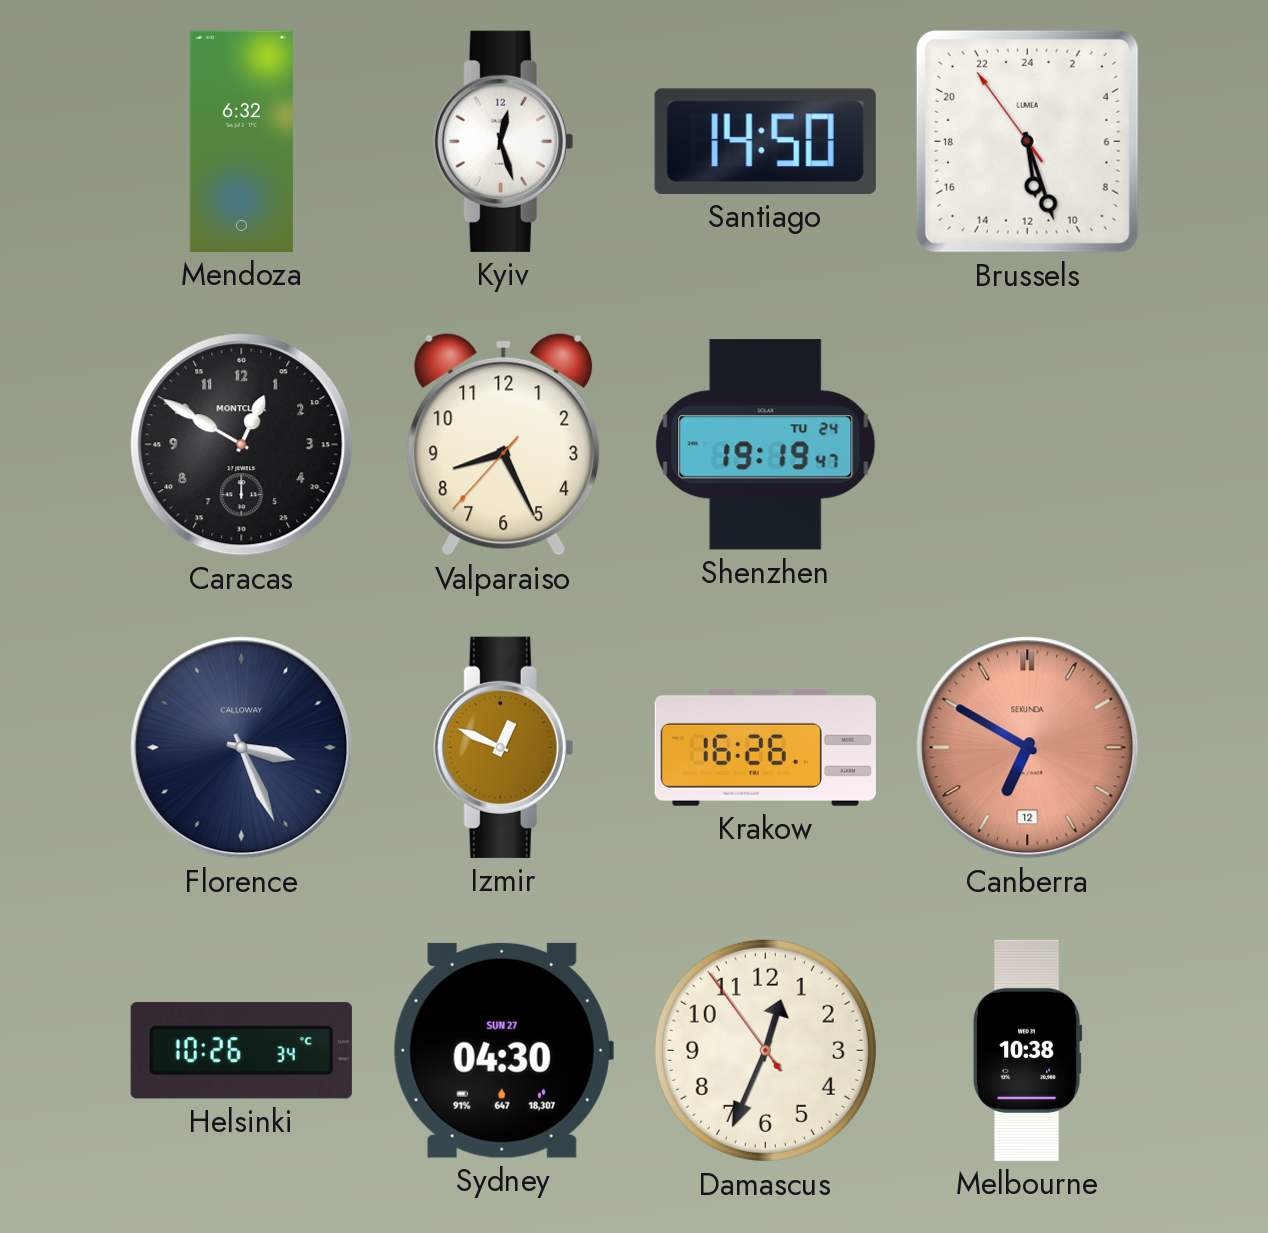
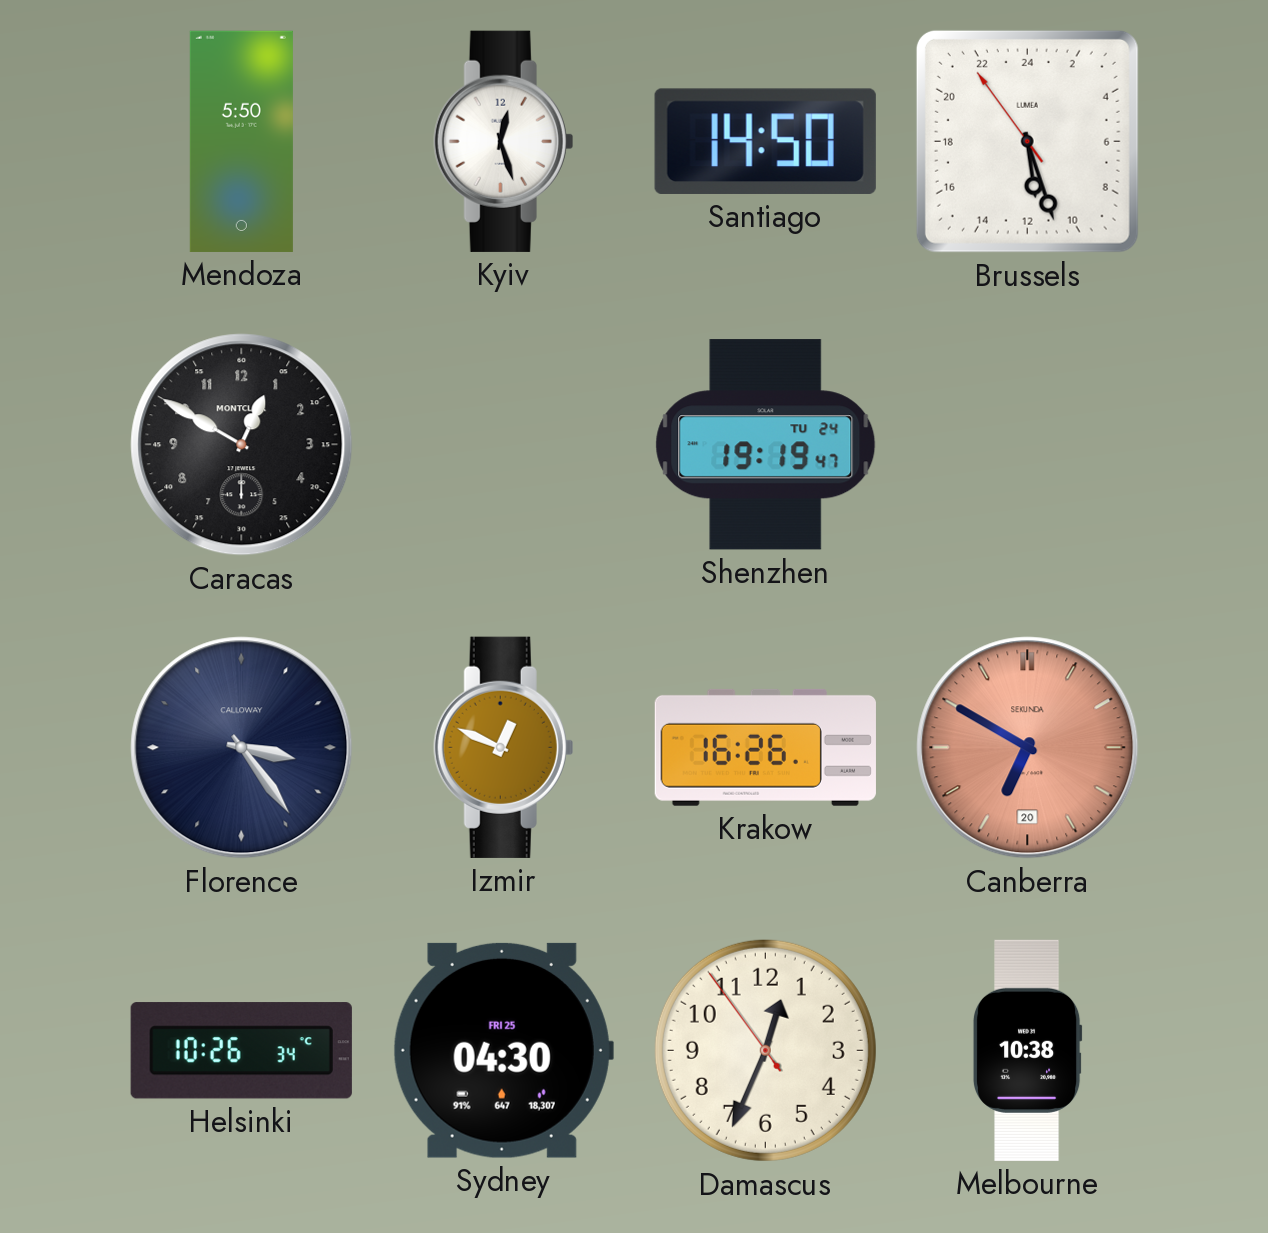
Mendoza: 6:32 -> 5:50 (241, 141)
Valparaiso: 8:25 -> none (504, 445)
Florence: 3:26 -> 3:24 (242, 748)
Canberra date: 12 -> 20 (1028, 748)
Sydney date: SUN 27 -> FRI 25 (503, 1050)
